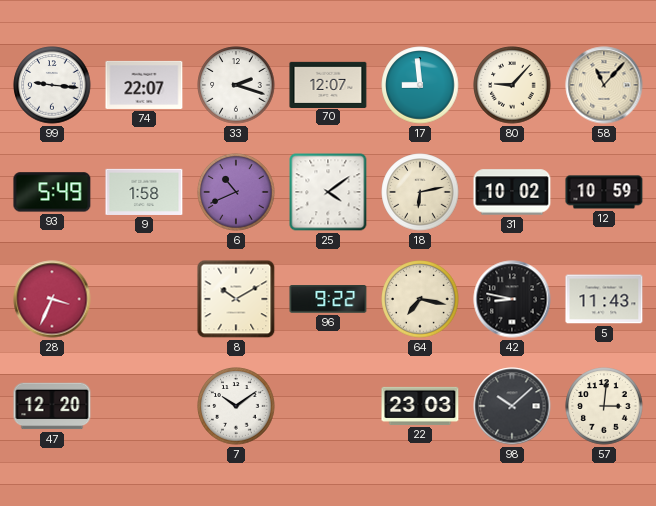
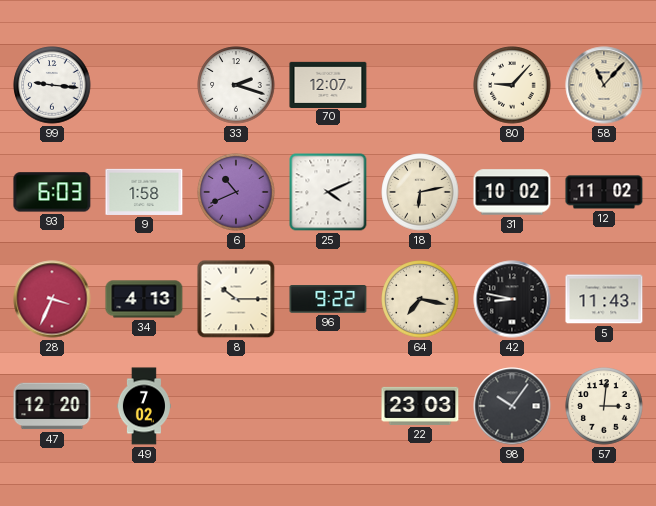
74: 22:07 -> none (144, 85)
17: 8:59 -> none (420, 85)
93: 5:49 -> 6:03 (52, 192)
25: 4:09 -> 4:11 (328, 192)
12: 10:59 -> 11:02 (604, 192)
34: none -> 4:13 (144, 299)
8: 10:10 -> 10:15 (236, 299)
49: none -> 7:02 (144, 406)
7: 10:09 -> none (236, 406)
98: 10:08 -> 10:06 (512, 406)
